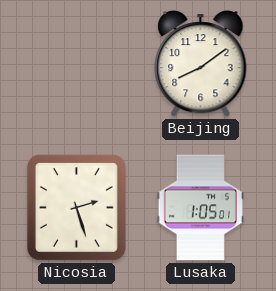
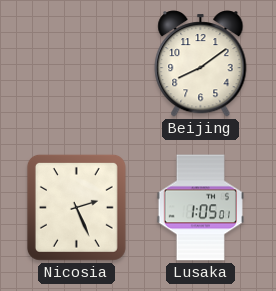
Nicosia: 2:27 -> 2:26 (76, 207)
